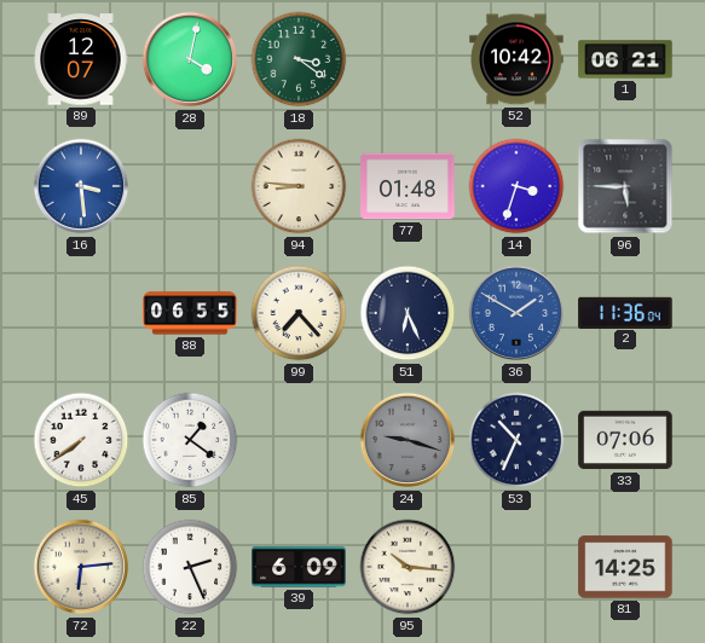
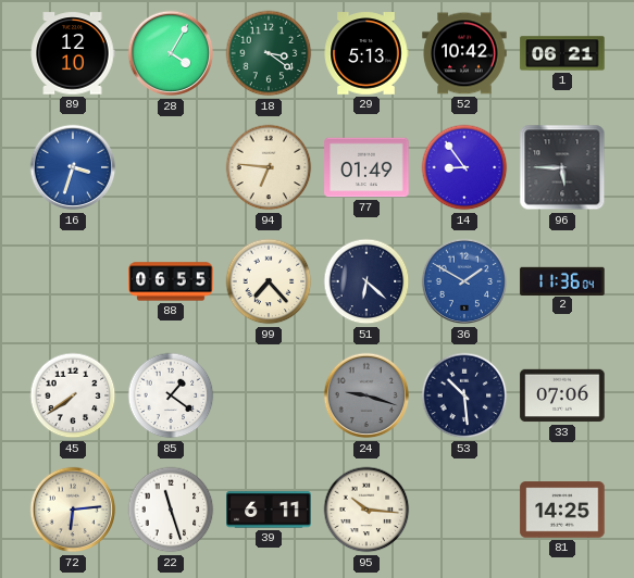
89: 12:07 -> 12:10 (73, 53)
28: 4:02 -> 4:05 (171, 53)
29: none -> 5:13 (366, 53)
16: 3:29 -> 3:33 (73, 167)
94: 8:46 -> 6:46 (269, 167)
77: 01:48 -> 01:49 (366, 167)
14: 3:33 -> 8:54 (464, 167)
51: 6:26 -> 6:22 (366, 281)
53: 10:34 -> 10:29 (464, 395)
22: 2:26 -> 11:27 (171, 510)
39: 6:09 -> 6:11 (269, 510)
